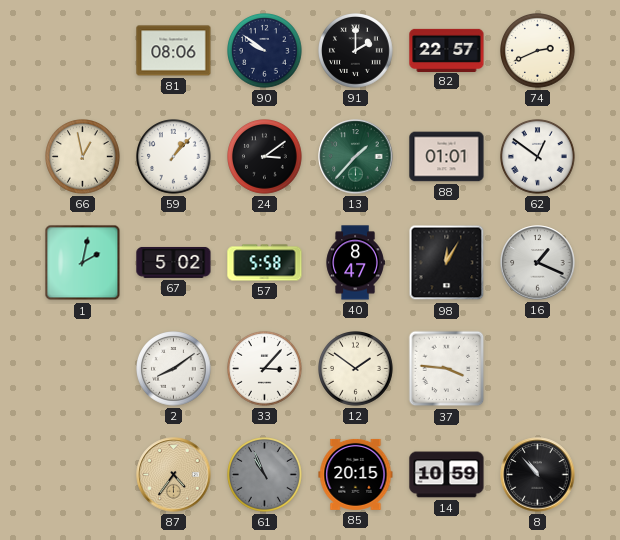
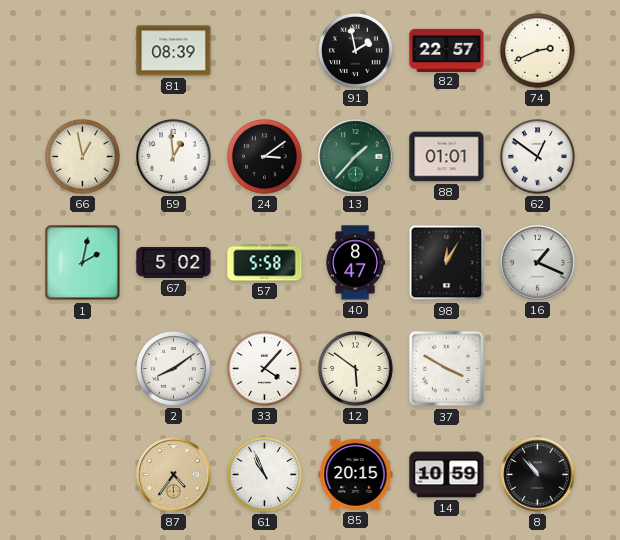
81: 08:06 -> 08:39 (174, 51)
90: 9:51 -> none (265, 51)
91: 2:00 -> 1:58 (356, 51)
59: 1:07 -> 12:59 (174, 157)
33: 3:07 -> 4:07 (265, 369)
12: 1:51 -> 5:51 (356, 369)
37: 3:46 -> 3:50 (447, 369)
61 dial: grey -> white (265, 475)
